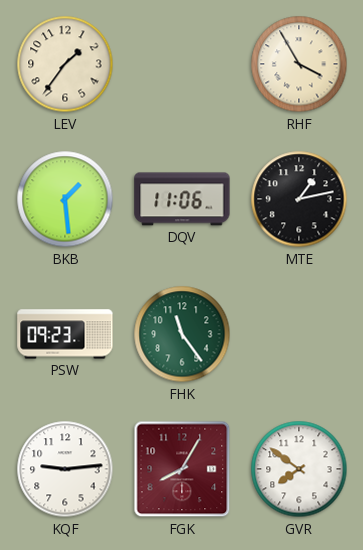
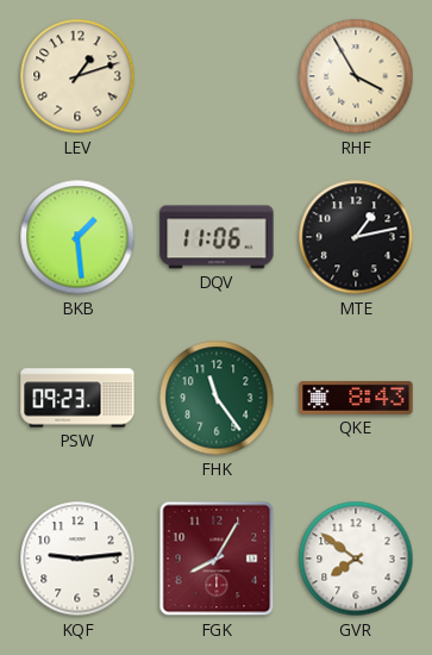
LEV: 1:36 -> 1:12 (77, 76)
QKE: none -> 8:43 (356, 398)
